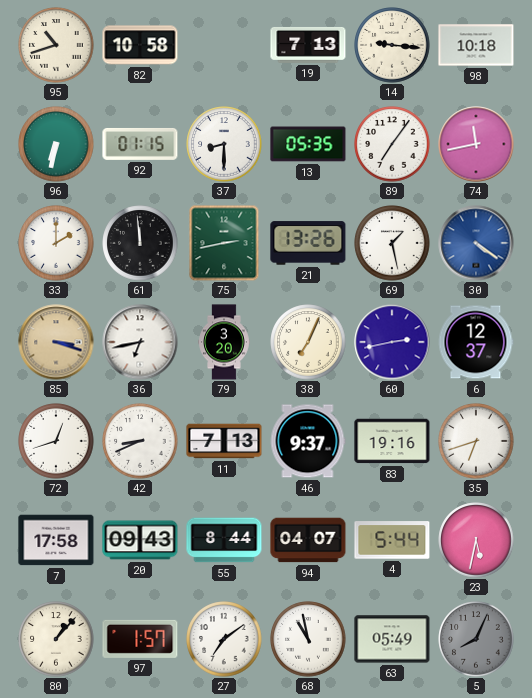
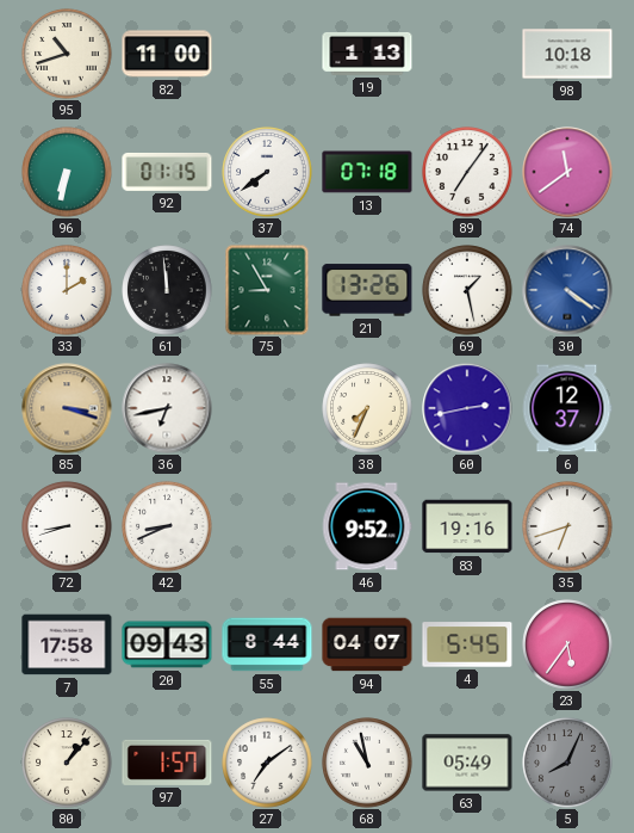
82: 10:58 -> 11:00 (167, 54)
19: 7:13 -> 1:13 (367, 54)
14: 9:16 -> none (392, 45)
37: 8:30 -> 7:39 (267, 172)
13: 05:35 -> 07:18 (367, 172)
74: 11:43 -> 11:39 (567, 172)
75: 2:43 -> 8:55 (267, 290)
79: 3:20 -> none (224, 342)
38: 7:04 -> 7:34 (367, 408)
72: 12:42 -> 8:42 (67, 526)
11: 7:13 -> none (224, 441)
46: 9:37 -> 9:52 (367, 526)
4: 5:44 -> 5:45 (467, 644)
23: 5:32 -> 5:36 (567, 644)
